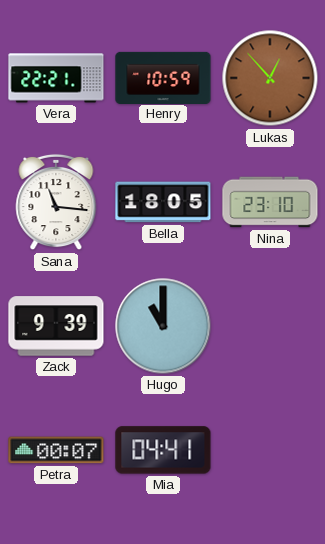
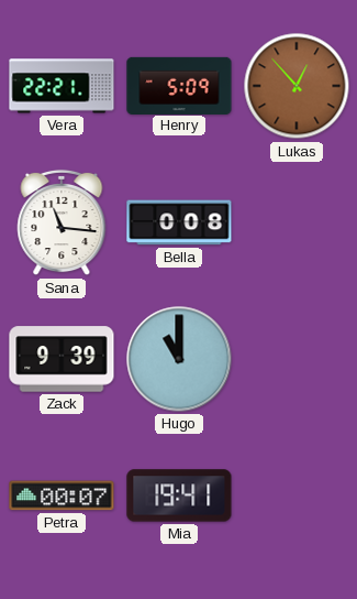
Henry: 10:59 -> 5:09 (179, 85)
Bella: 18:05 -> 0:08 (179, 222)
Nina: 23:10 -> none (270, 202)
Mia: 04:41 -> 19:41 (179, 495)
